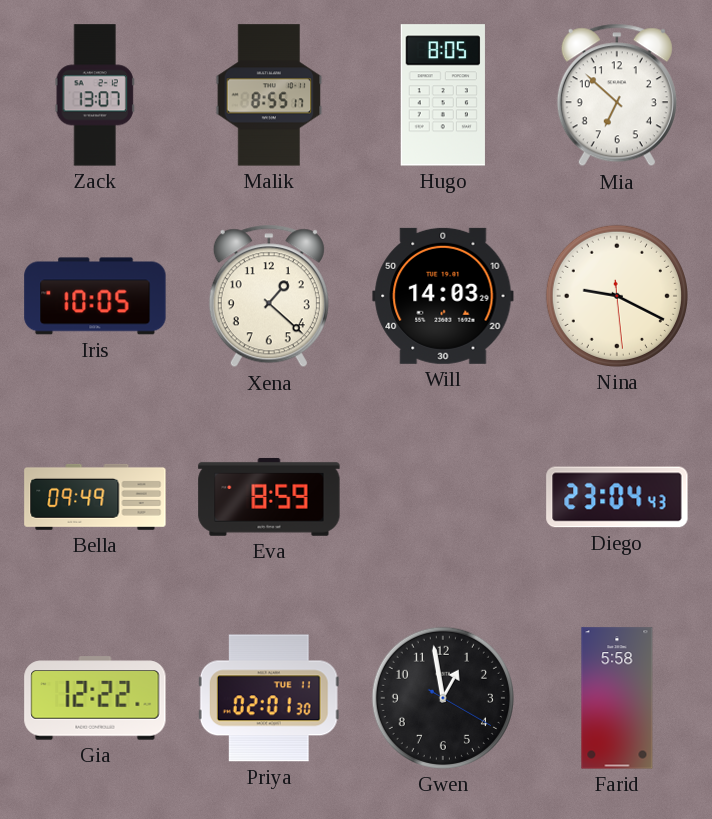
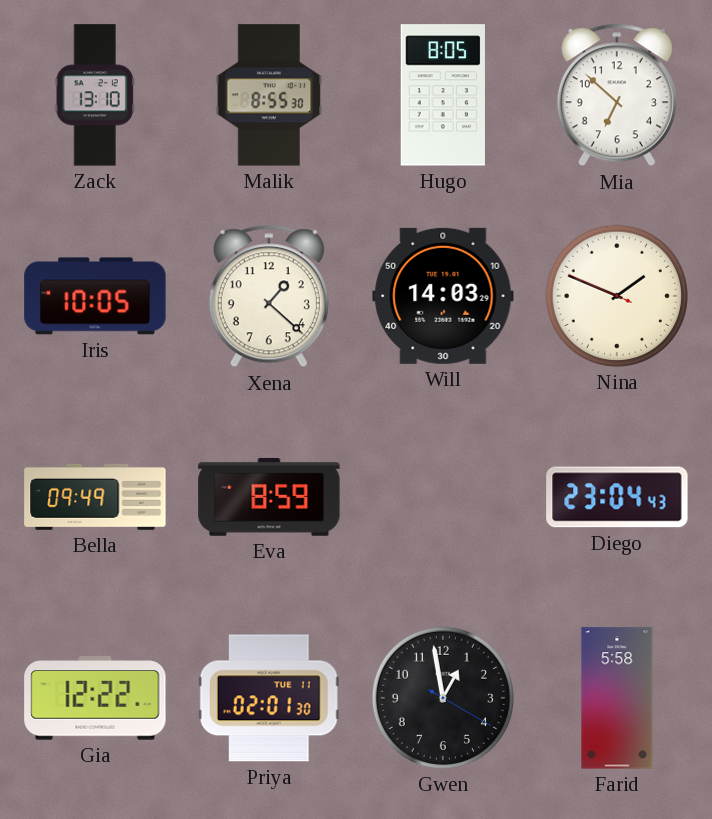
Zack: 13:07 -> 13:10 (95, 95)
Malik: 8:55:17 -> 8:55:30 (269, 95)
Nina: 9:19 -> 1:48 (617, 296)
